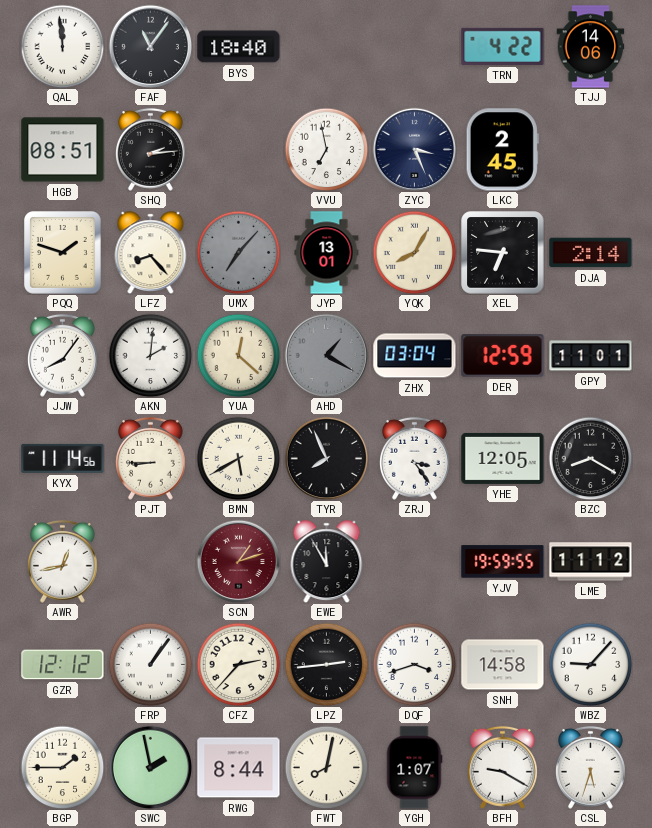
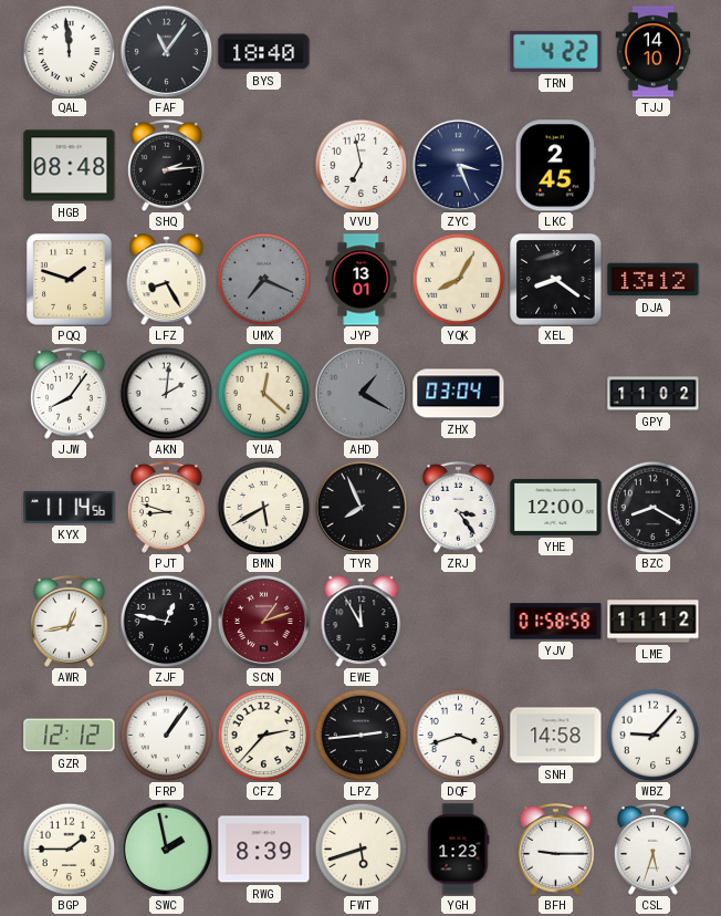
TJJ: 14:06 -> 14:10 (654, 52)
HGB: 08:51 -> 08:48 (70, 166)
LFZ: 8:23 -> 8:25 (167, 279)
UMX: 7:07 -> 7:19 (263, 279)
XEL: 6:46 -> 8:21 (556, 280)
DJA: 2:14 -> 13:12 (654, 280)
DER: 12:59 -> none (503, 356)
GPY: 11:01 -> 11:02 (654, 394)
PJT: 8:45 -> 8:48 (166, 507)
YHE: 12:05 -> 12:00 (556, 507)
ZJF: none -> 12:47 (166, 621)
YJV: 19:59 -> 01:58 (556, 622)
RWG: 8:44 -> 8:39 (264, 850)
FWT: 8:02 -> 5:42 (360, 849)
YGH: 1:07 -> 1:23 (458, 850)
BFH: 9:20 -> 9:15 (555, 849)
